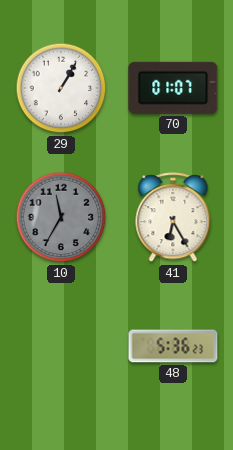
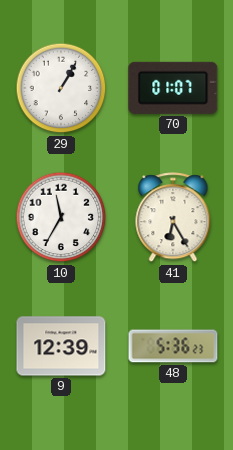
10 dial: grey -> white (61, 217)
9: none -> 12:39 (61, 346)
